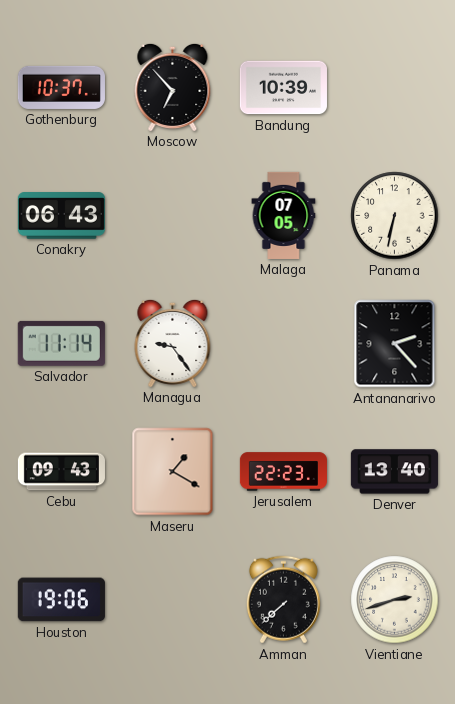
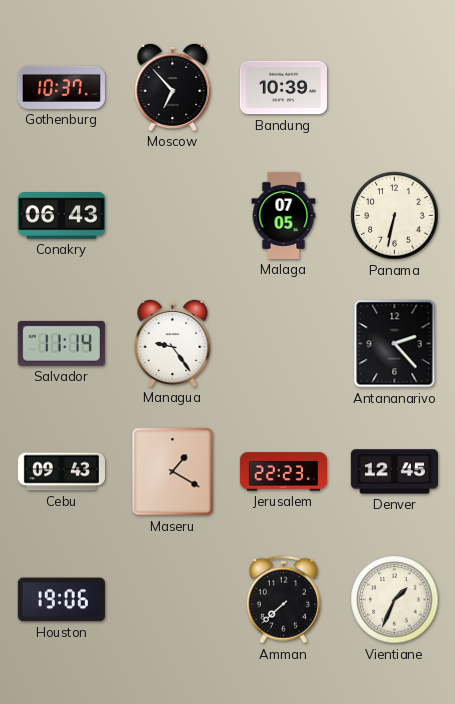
Denver: 13:40 -> 12:45 (394, 472)
Vientiane: 2:42 -> 1:34 (395, 600)
